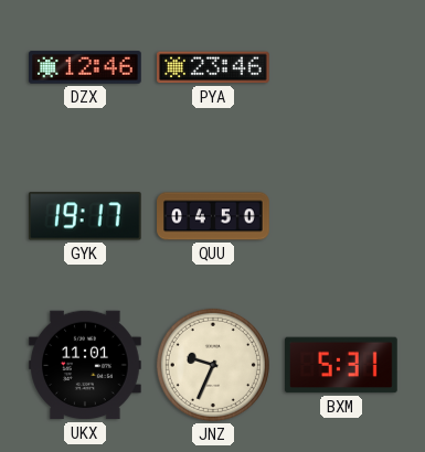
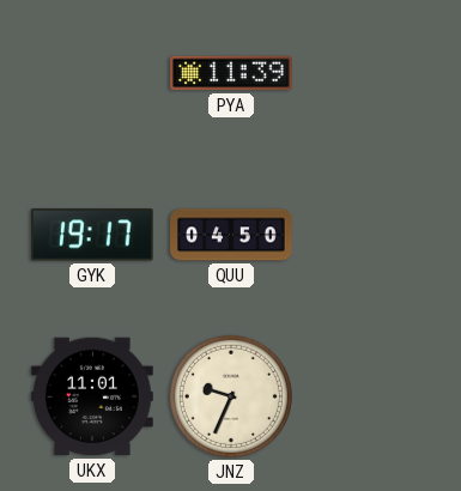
DZX: 12:46 -> none (85, 67)
PYA: 23:46 -> 11:39 (231, 73)
BXM: 5:31 -> none (341, 365)
